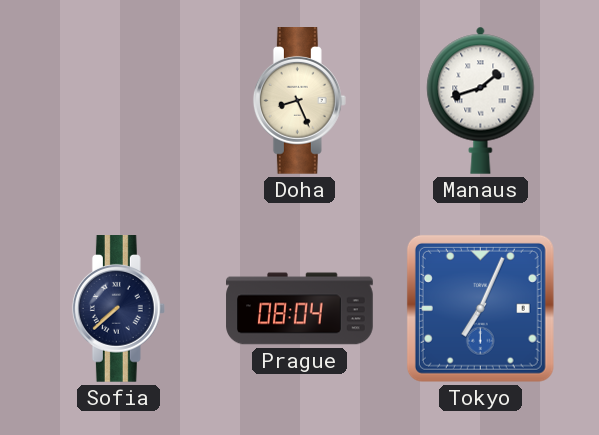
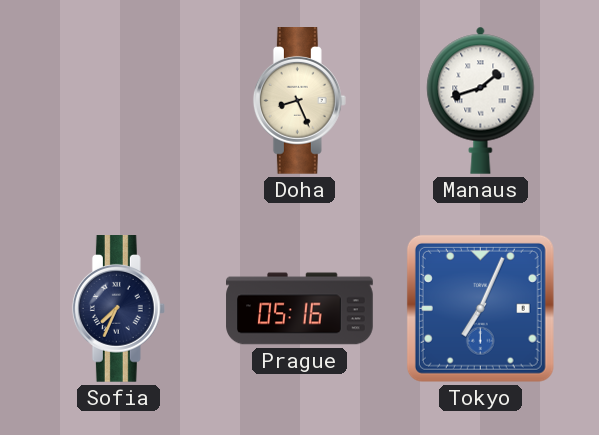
Sofia: 7:38 -> 7:34 (118, 309)
Prague: 08:04 -> 05:16 (300, 309)
